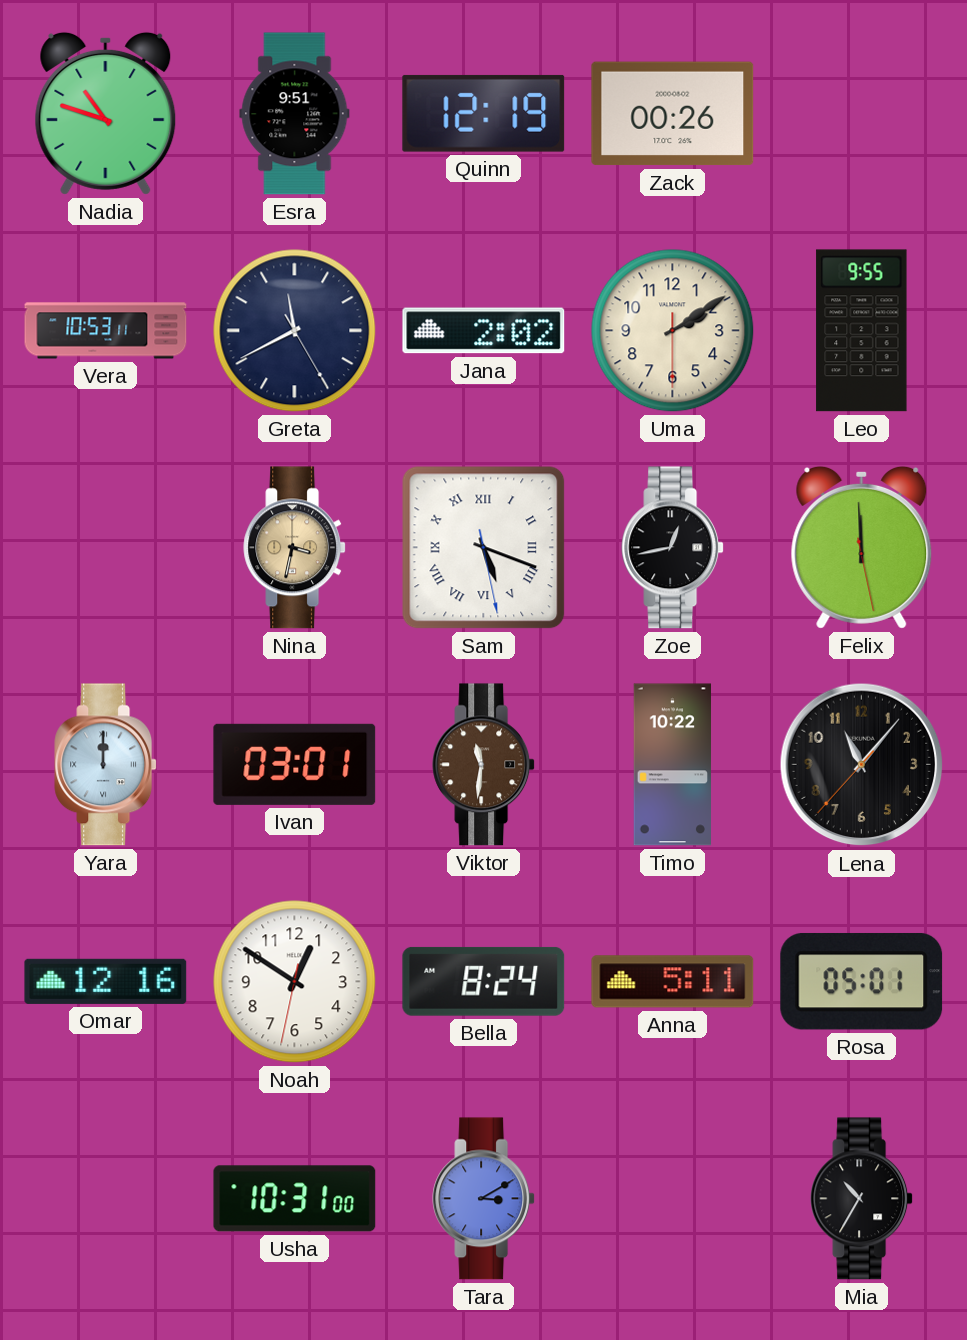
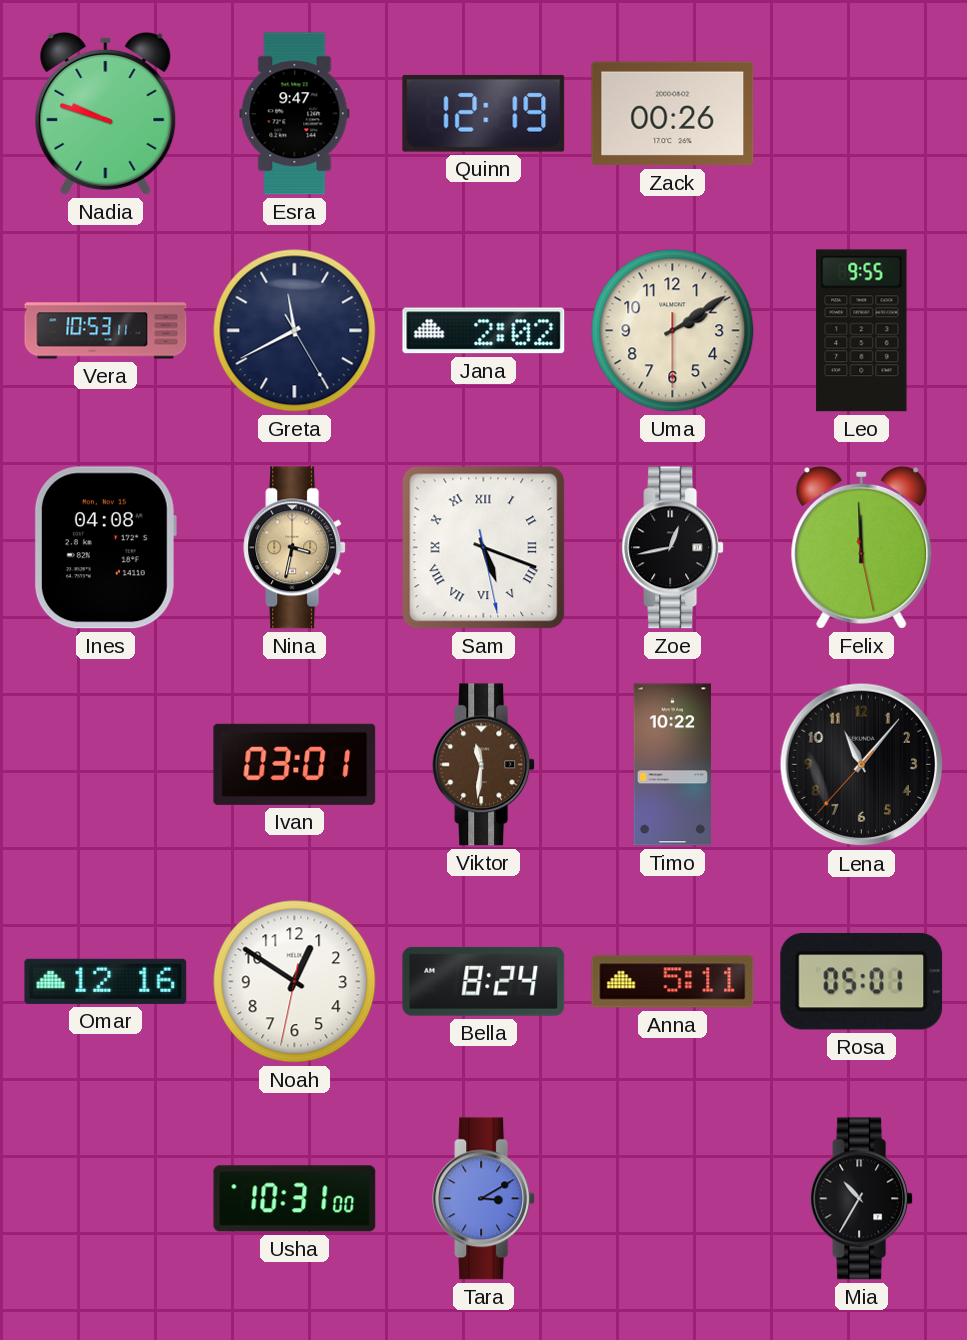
Nadia: 10:48 -> 9:48 (106, 113)
Esra: 9:51 -> 9:47 (295, 114)
Ines: none -> 04:08 (105, 548)
Yara: 12:00 -> none (106, 765)
